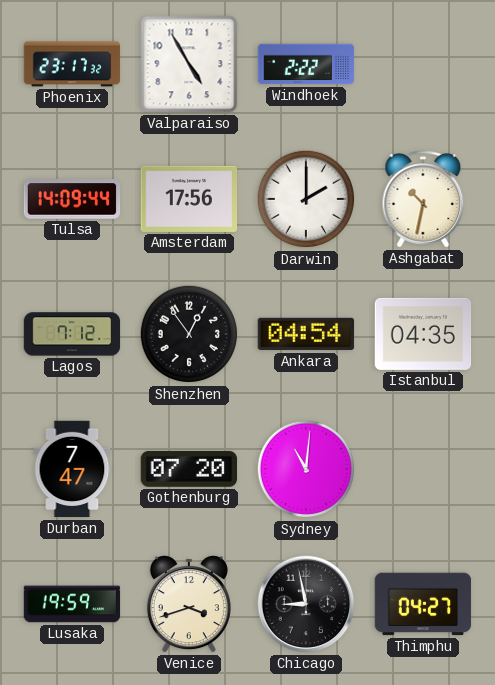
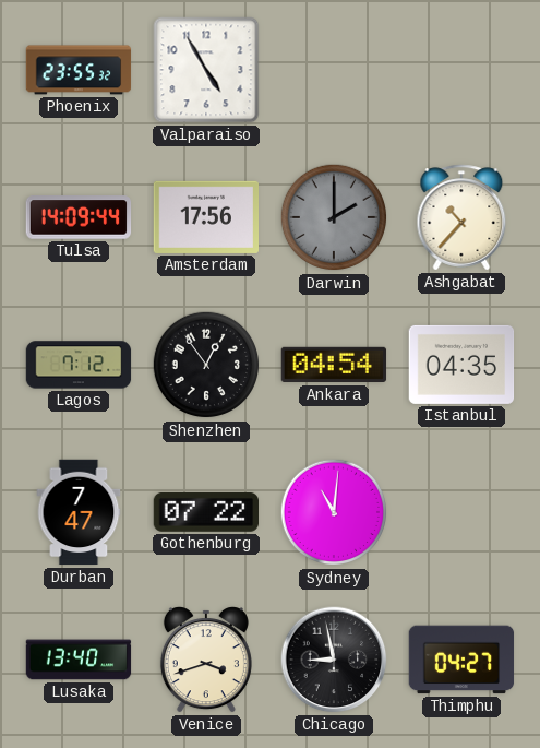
Phoenix: 23:17 -> 23:55 (79, 70)
Windhoek: 2:22 -> none (306, 64)
Darwin dial: white -> grey (334, 217)
Ashgabat: 10:32 -> 10:37 (461, 217)
Gothenburg: 07:20 -> 07:22 (205, 512)
Lusaka: 19:59 -> 13:40 (79, 660)
